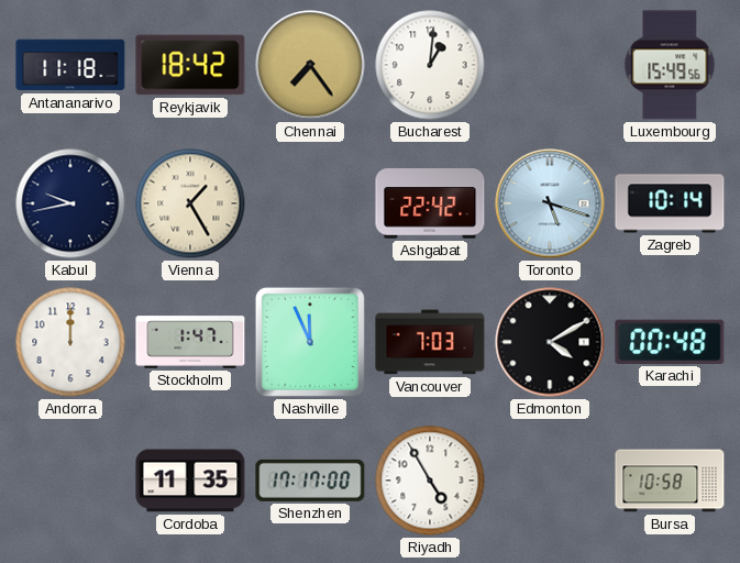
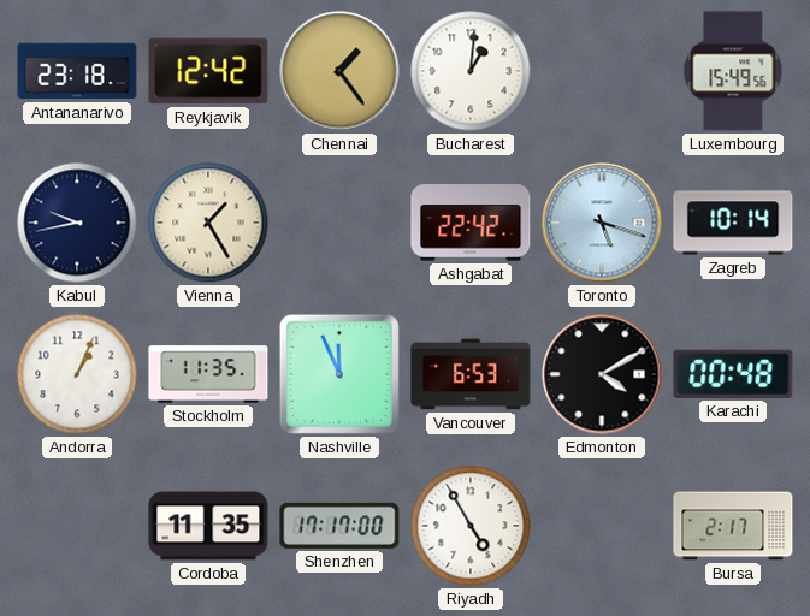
Antananarivo: 11:18 -> 23:18 (77, 71)
Reykjavik: 18:42 -> 12:42 (208, 71)
Chennai: 7:24 -> 1:24 (339, 71)
Andorra: 12:00 -> 1:04 (77, 374)
Stockholm: 1:47 -> 11:35 (208, 374)
Vancouver: 7:03 -> 6:53 (471, 374)
Bursa: 10:58 -> 2:17 (733, 526)
